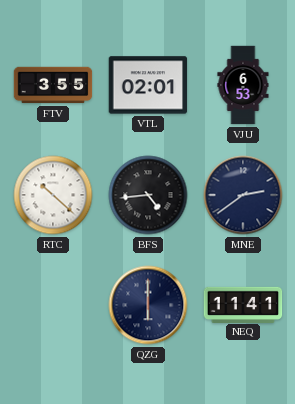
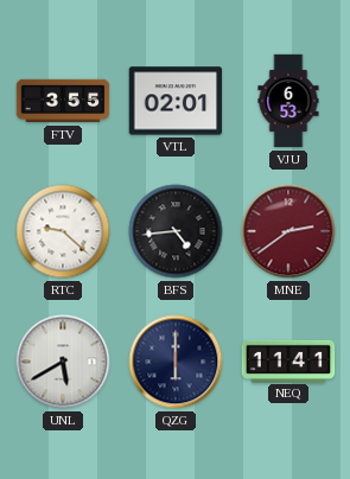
RTC: 10:22 -> 9:22 (63, 231)
MNE dial: navy -> burgundy (288, 231)
UNL: none -> 5:40 (63, 362)
